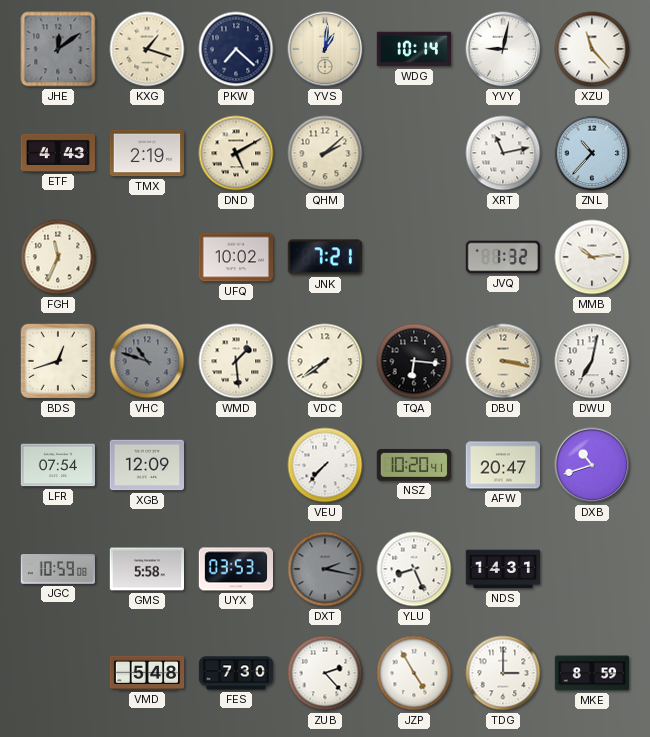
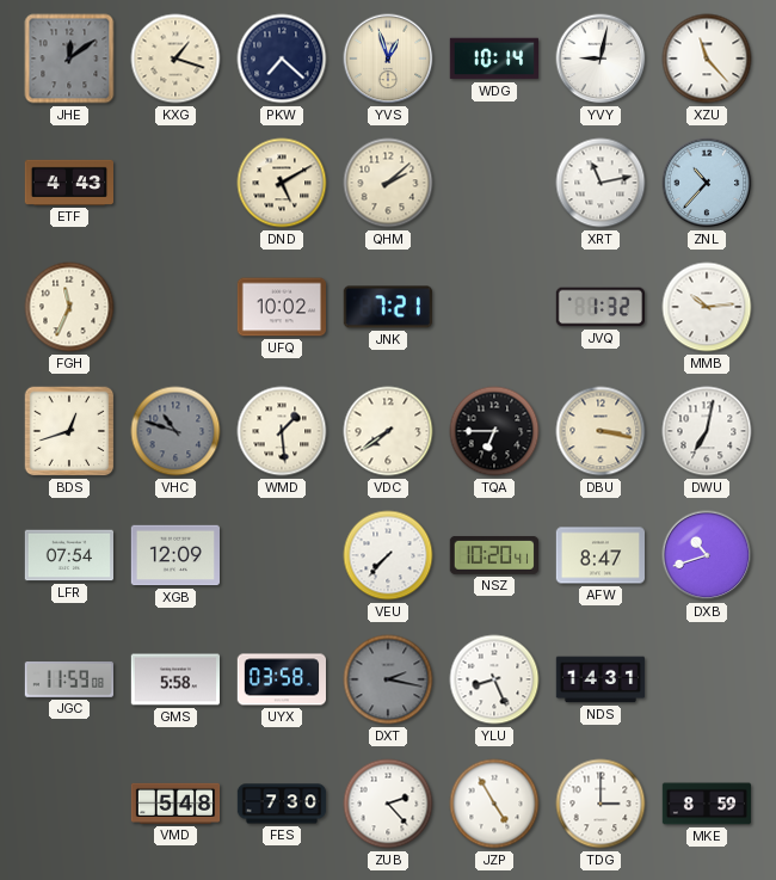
YVS: 1:01 -> 12:57 (388, 59)
TMX: 2:19 -> none (147, 153)
TQA: 6:16 -> 6:45 (494, 431)
AFW: 20:47 -> 8:47 (601, 555)
JGC: 10:59 -> 11:59 (68, 681)
UYX: 03:53 -> 03:58 (281, 679)
